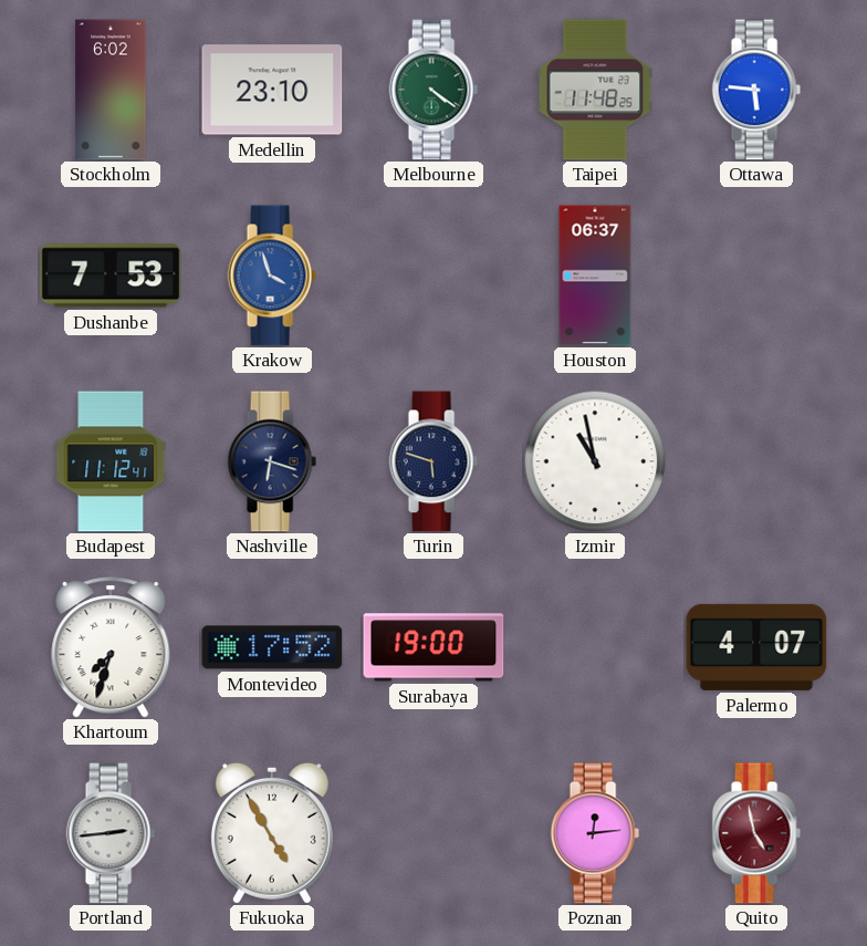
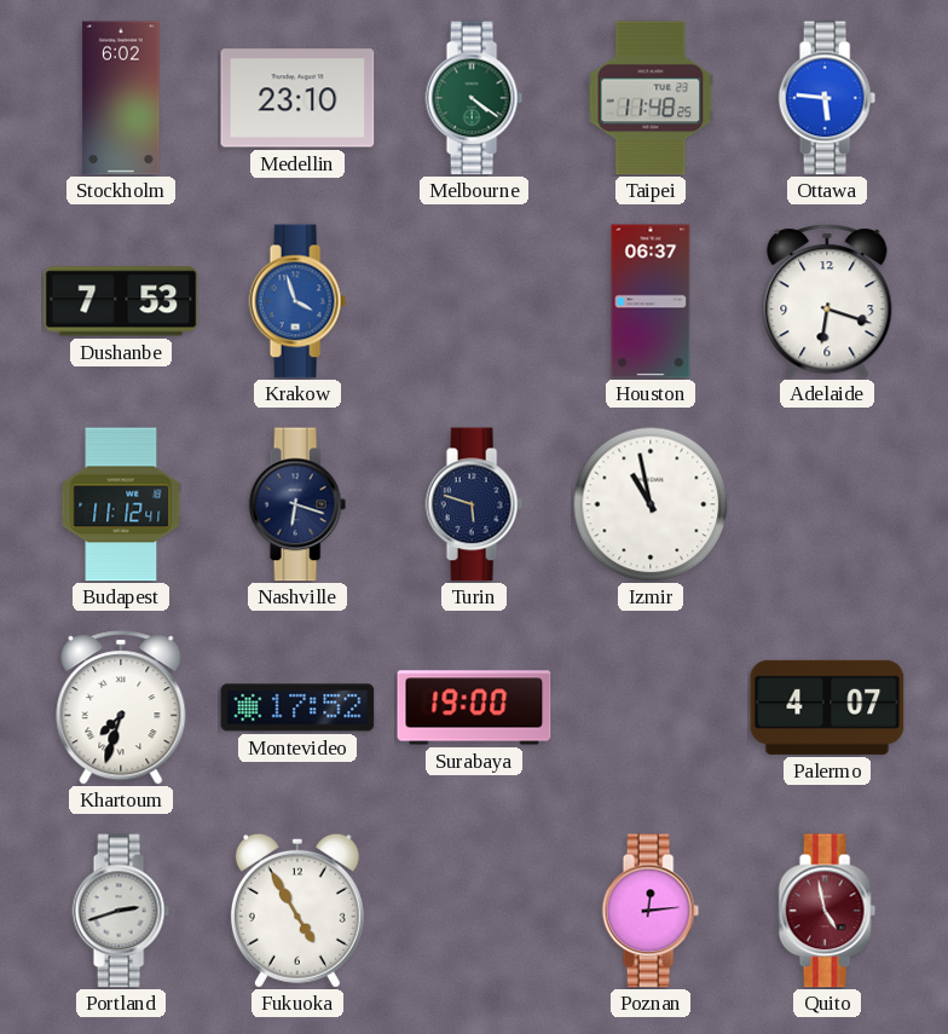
Adelaide: none -> 6:18 (827, 301)
Portland: 2:44 -> 2:42 (121, 911)
